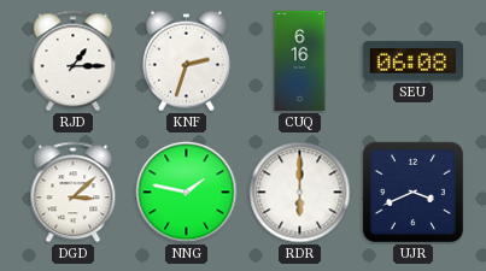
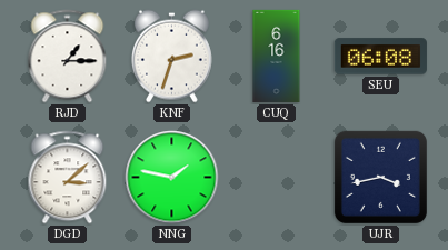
RDR: 6:00 -> none (300, 193)
UJR: 3:41 -> 3:43 (380, 177)
